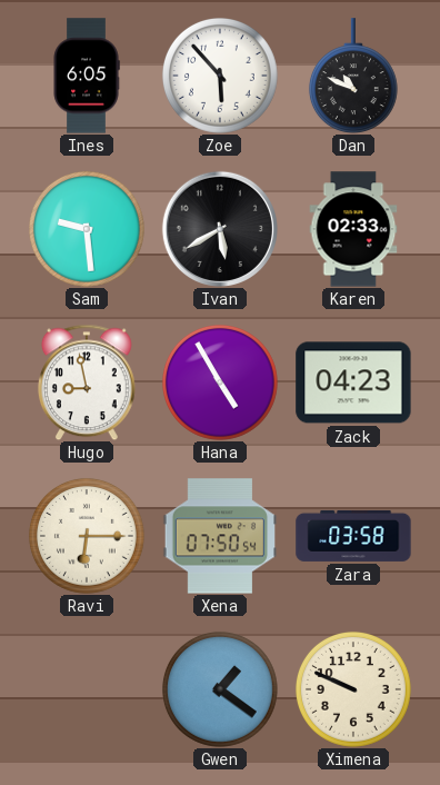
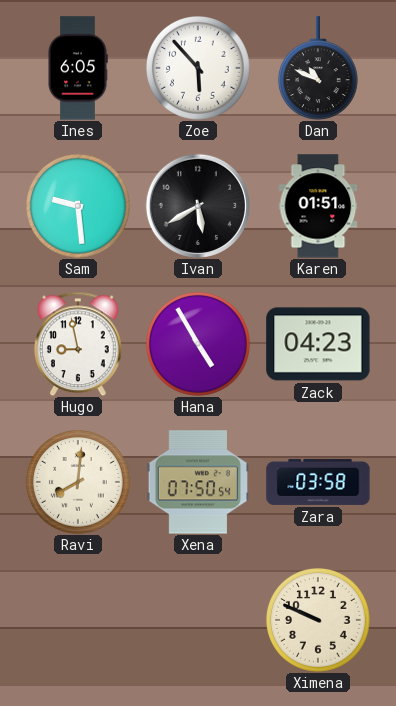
Karen: 02:33 -> 01:51 (318, 206)
Ravi: 6:15 -> 8:01 (78, 482)
Gwen: 1:21 -> none (220, 689)
